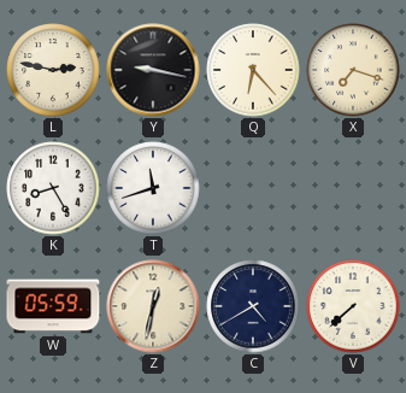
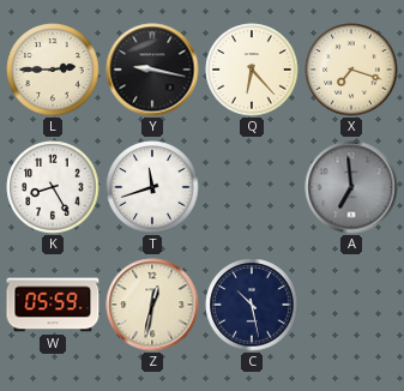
L: 2:47 -> 2:45 (53, 70)
A: none -> 6:59 (351, 187)
C: 4:40 -> 10:28 (252, 305)
V: 7:38 -> none (353, 306)
